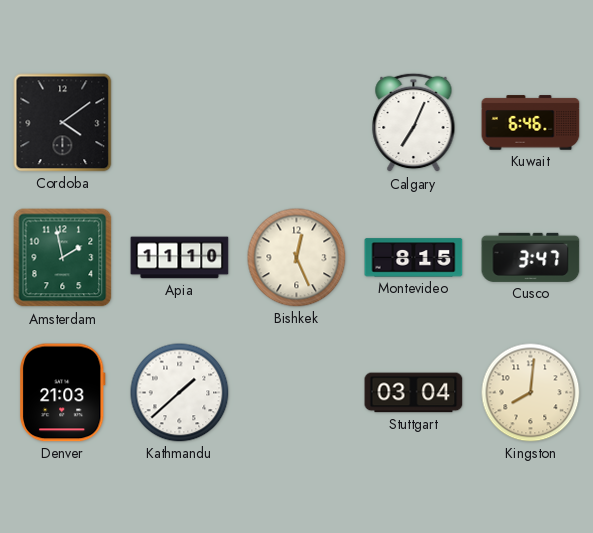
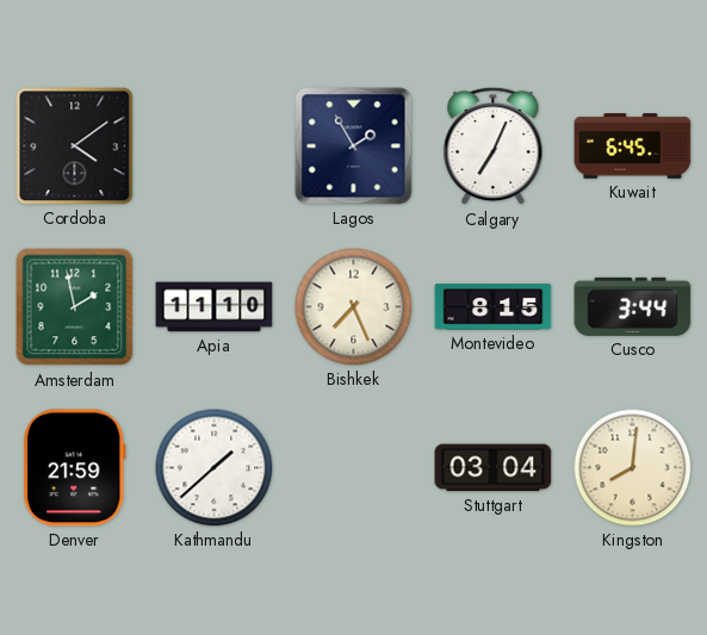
Lagos: none -> 1:55 (354, 147)
Kuwait: 6:46 -> 6:45 (633, 147)
Bishkek: 12:26 -> 7:26 (354, 307)
Cusco: 3:47 -> 3:44 (633, 306)
Denver: 21:03 -> 21:59 (74, 468)
